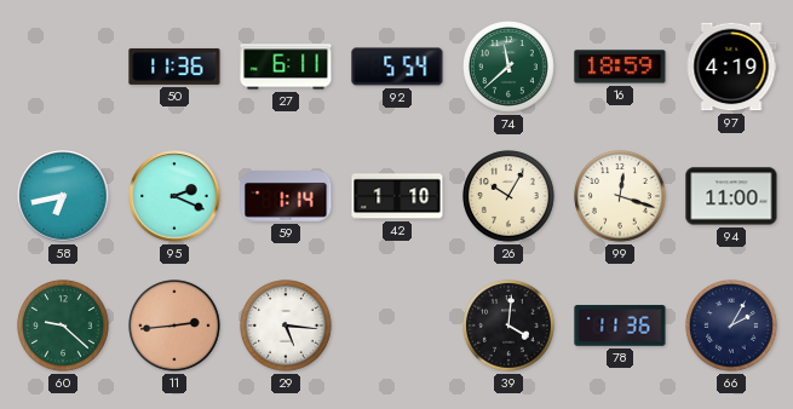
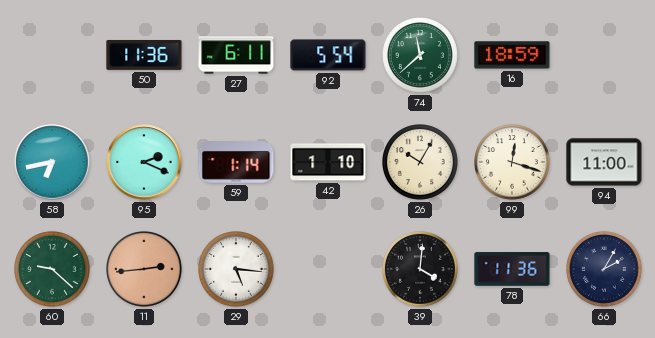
97: 4:19 -> none (731, 67)
